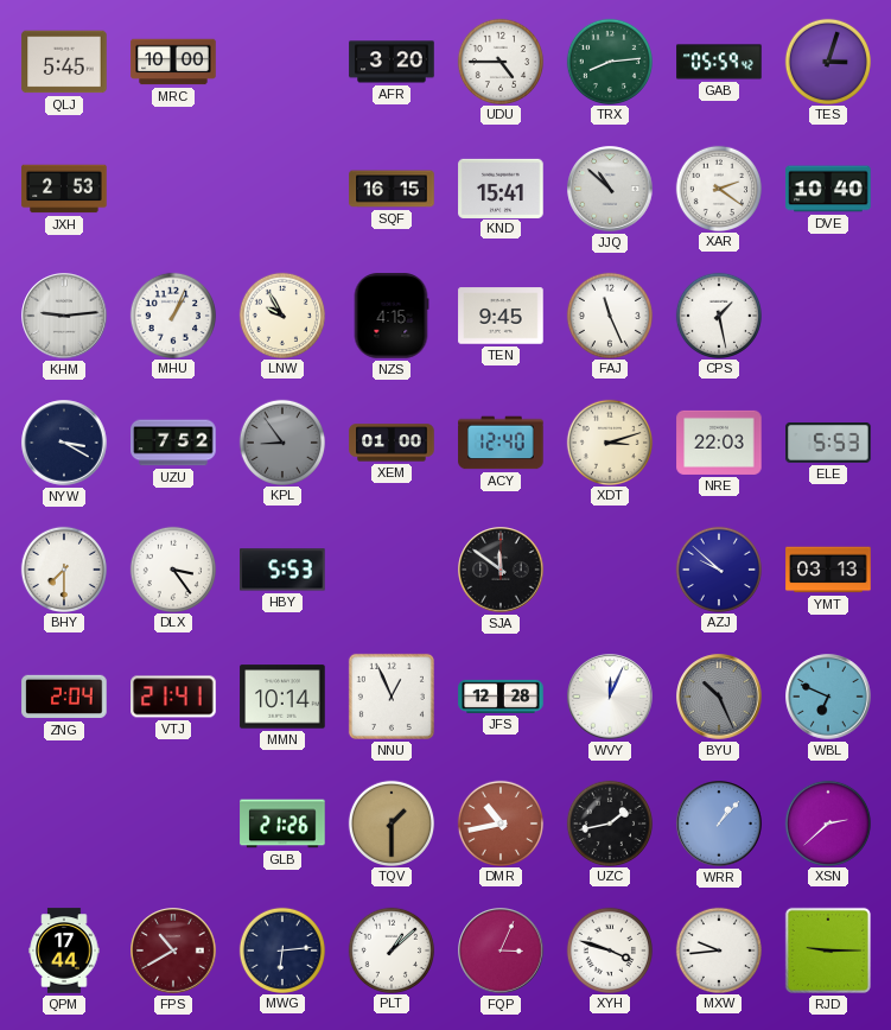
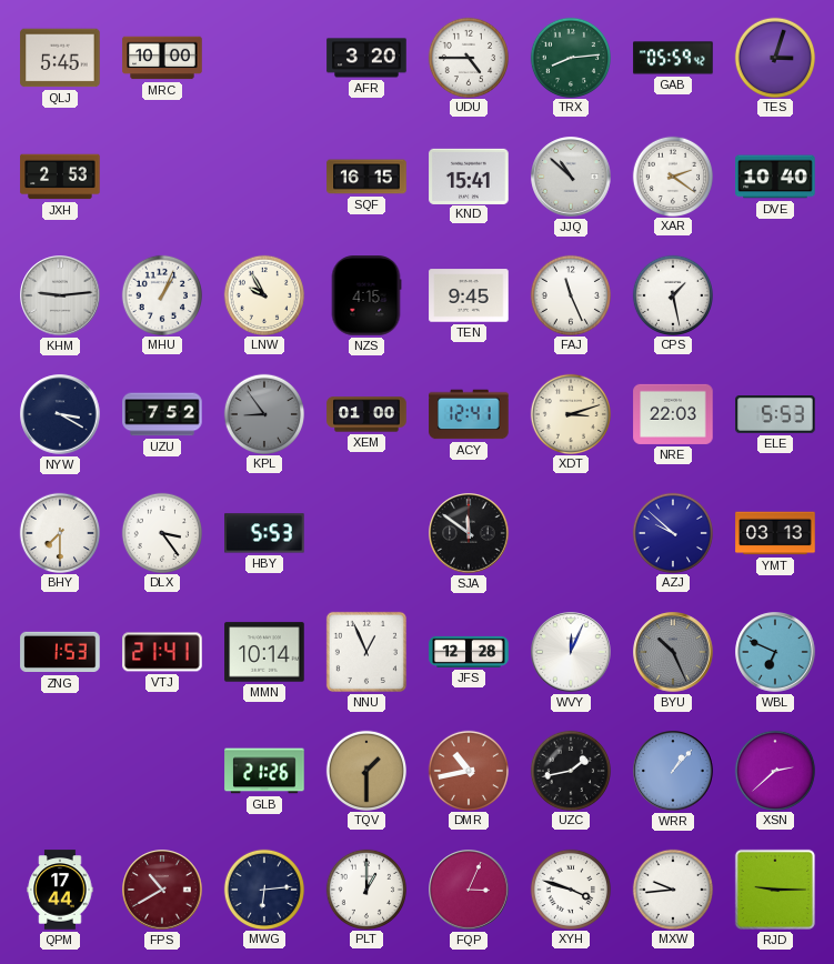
ACY: 12:40 -> 12:41 (469, 414)
ZNG: 2:04 -> 1:53 (60, 652)
PLT: 1:08 -> 1:00 (365, 888)
